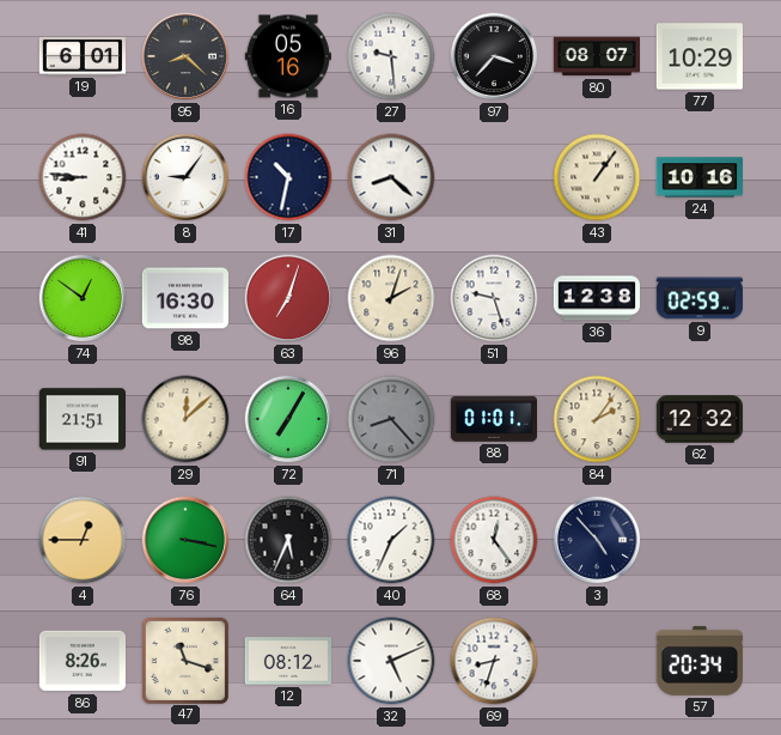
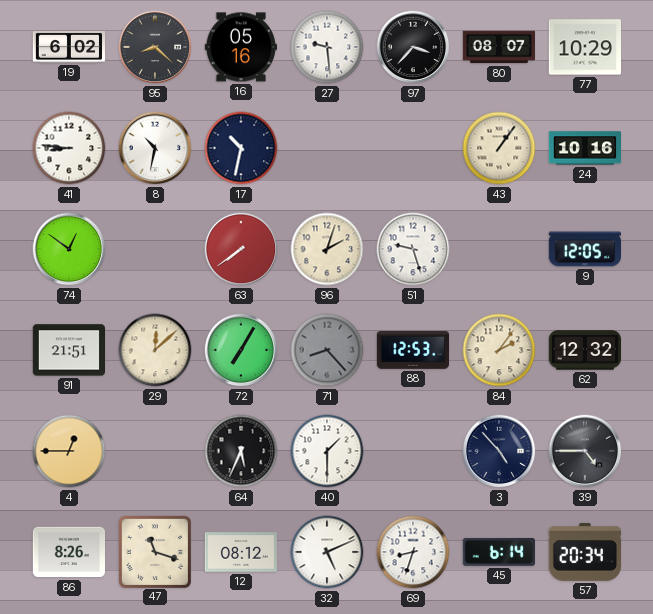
19: 6:01 -> 6:02 (69, 47)
8: 9:06 -> 10:32 (155, 148)
31: 8:22 -> none (391, 177)
98: 16:30 -> none (184, 298)
63: 7:03 -> 7:39 (241, 249)
36: 12:38 -> none (597, 298)
9: 02:59 -> 12:05 (584, 249)
88: 01:01 -> 12:53 (412, 351)
76: 3:17 -> none (185, 540)
40: 1:34 -> 1:30 (327, 451)
68: 12:24 -> none (494, 540)
39: none -> 4:45 (585, 451)
45: none -> 6:14 (498, 552)
